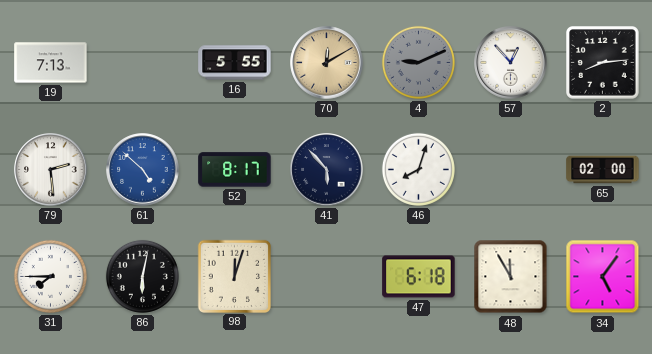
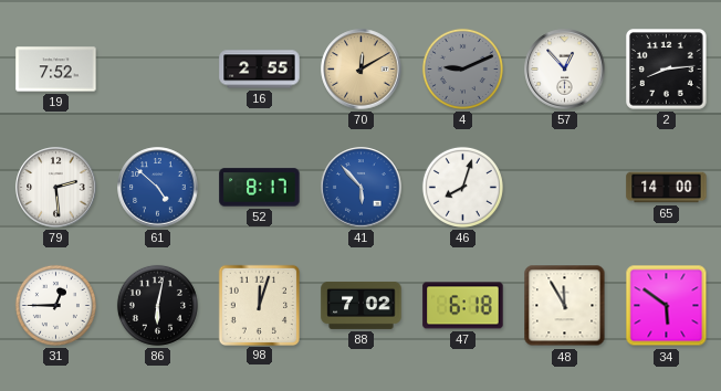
19: 7:13 -> 7:52 (56, 70)
16: 5:55 -> 2:55 (260, 70)
41 dial: navy -> blue (362, 188)
65: 02:00 -> 14:00 (667, 188)
31: 7:45 -> 12:45 (55, 305)
88: none -> 7:02 (362, 305)
34: 5:06 -> 5:51 (667, 306)
